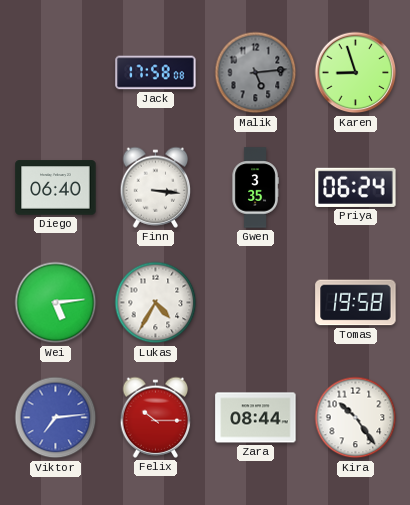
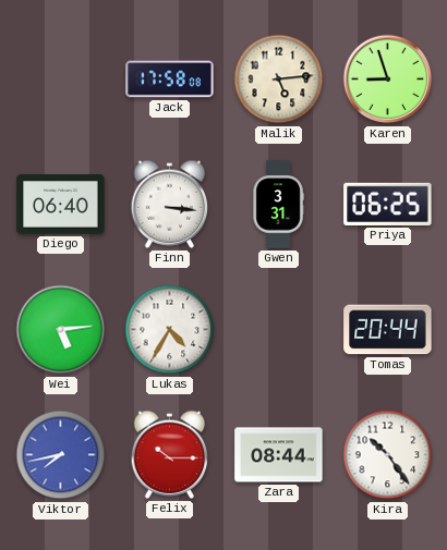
Malik dial: grey -> cream (279, 80)
Gwen: 3:35 -> 3:31 (278, 205)
Priya: 06:24 -> 06:25 (388, 204)
Tomas: 19:58 -> 20:44 (388, 330)
Viktor: 7:14 -> 7:43 (61, 455)
